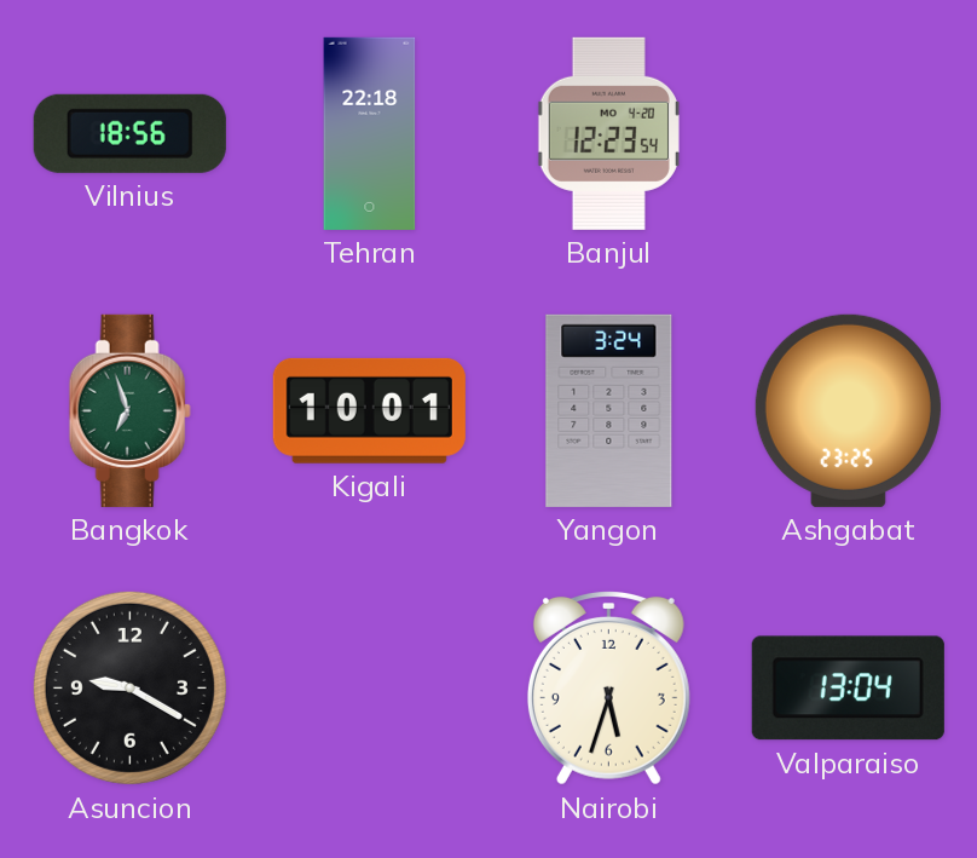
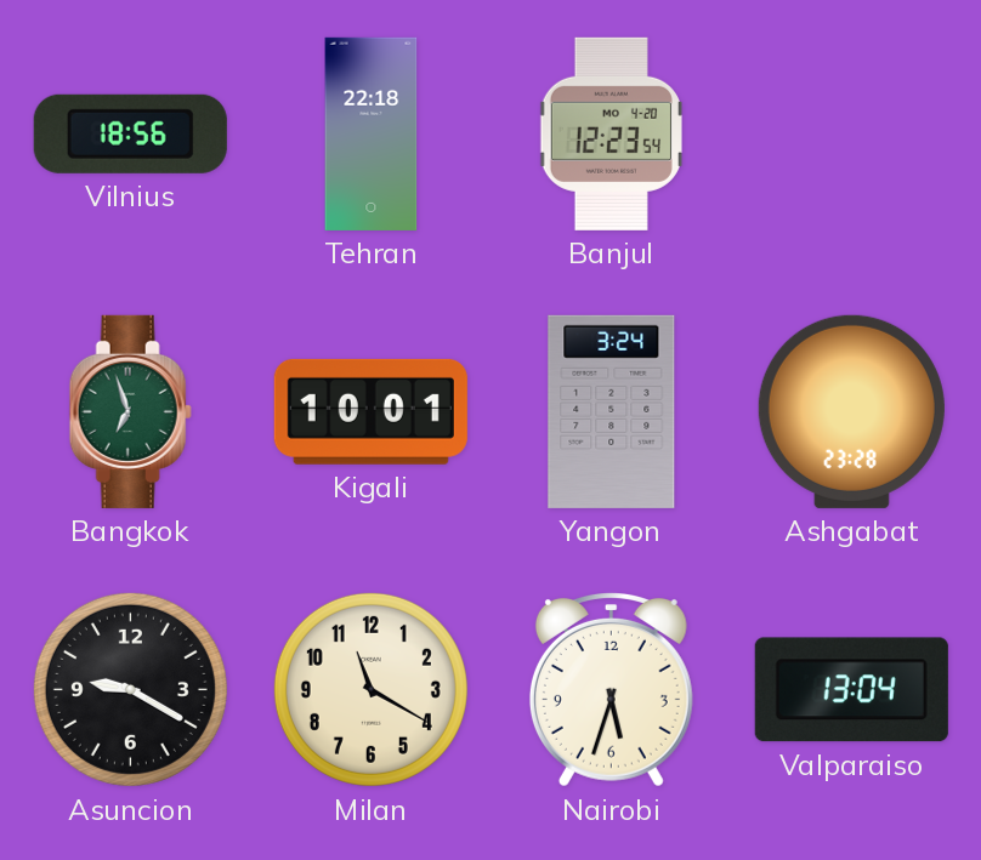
Ashgabat: 23:25 -> 23:28 (851, 411)
Milan: none -> 11:20 (370, 689)
